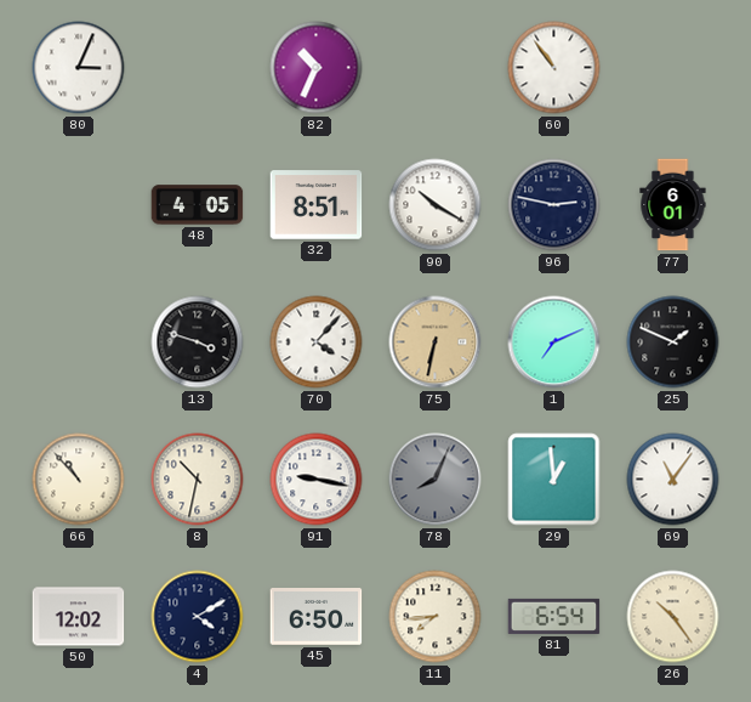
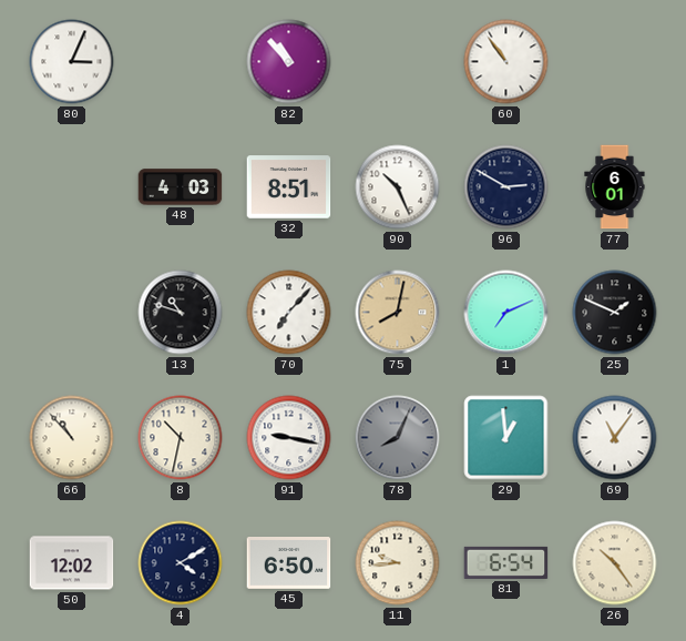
82: 10:34 -> 10:53 (289, 62)
48: 4:05 -> 4:03 (181, 187)
90: 10:20 -> 10:26 (398, 187)
96: 2:47 -> 2:50 (506, 187)
13: 3:48 -> 10:48 (181, 313)
70: 4:07 -> 7:07 (289, 313)
75: 6:32 -> 8:02 (398, 313)
11: 7:44 -> 9:44 (398, 563)
